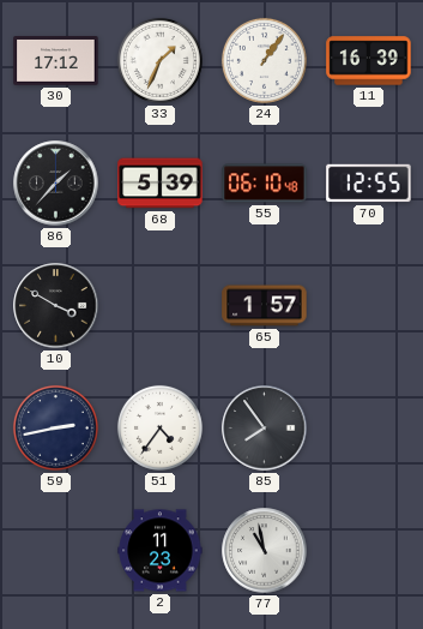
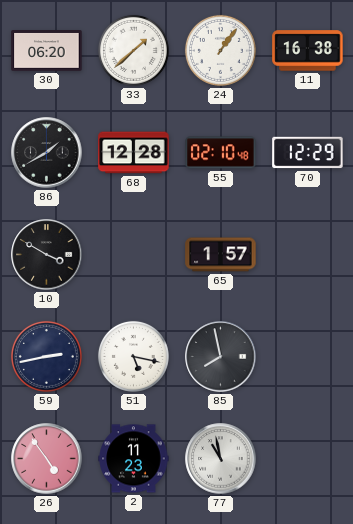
30: 17:12 -> 06:20 (47, 51)
33: 1:34 -> 1:38 (133, 50)
11: 16:39 -> 16:38 (308, 51)
86: 1:37 -> 1:40 (47, 153)
68: 5:39 -> 12:28 (134, 153)
55: 06:10 -> 02:10 (221, 153)
70: 12:55 -> 12:29 (308, 153)
51: 4:36 -> 5:17 (133, 356)
85: 7:54 -> 7:58 (221, 357)
26: none -> 4:54 (47, 459)
